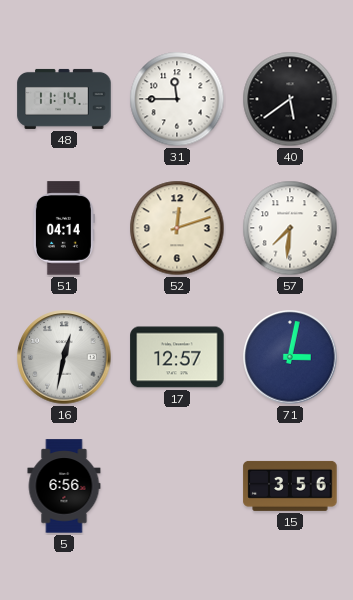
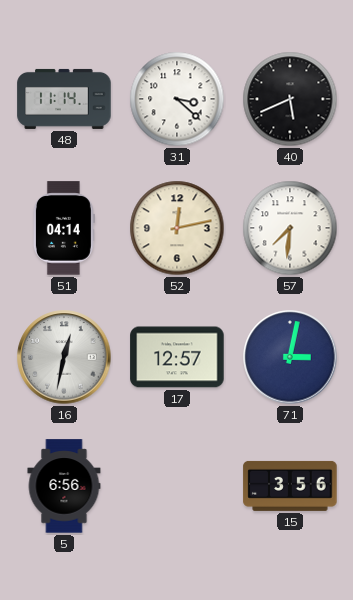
31: 11:45 -> 3:22 (177, 99)
40: 5:39 -> 5:41 (290, 99)
52: 12:12 -> 12:13 (177, 228)
